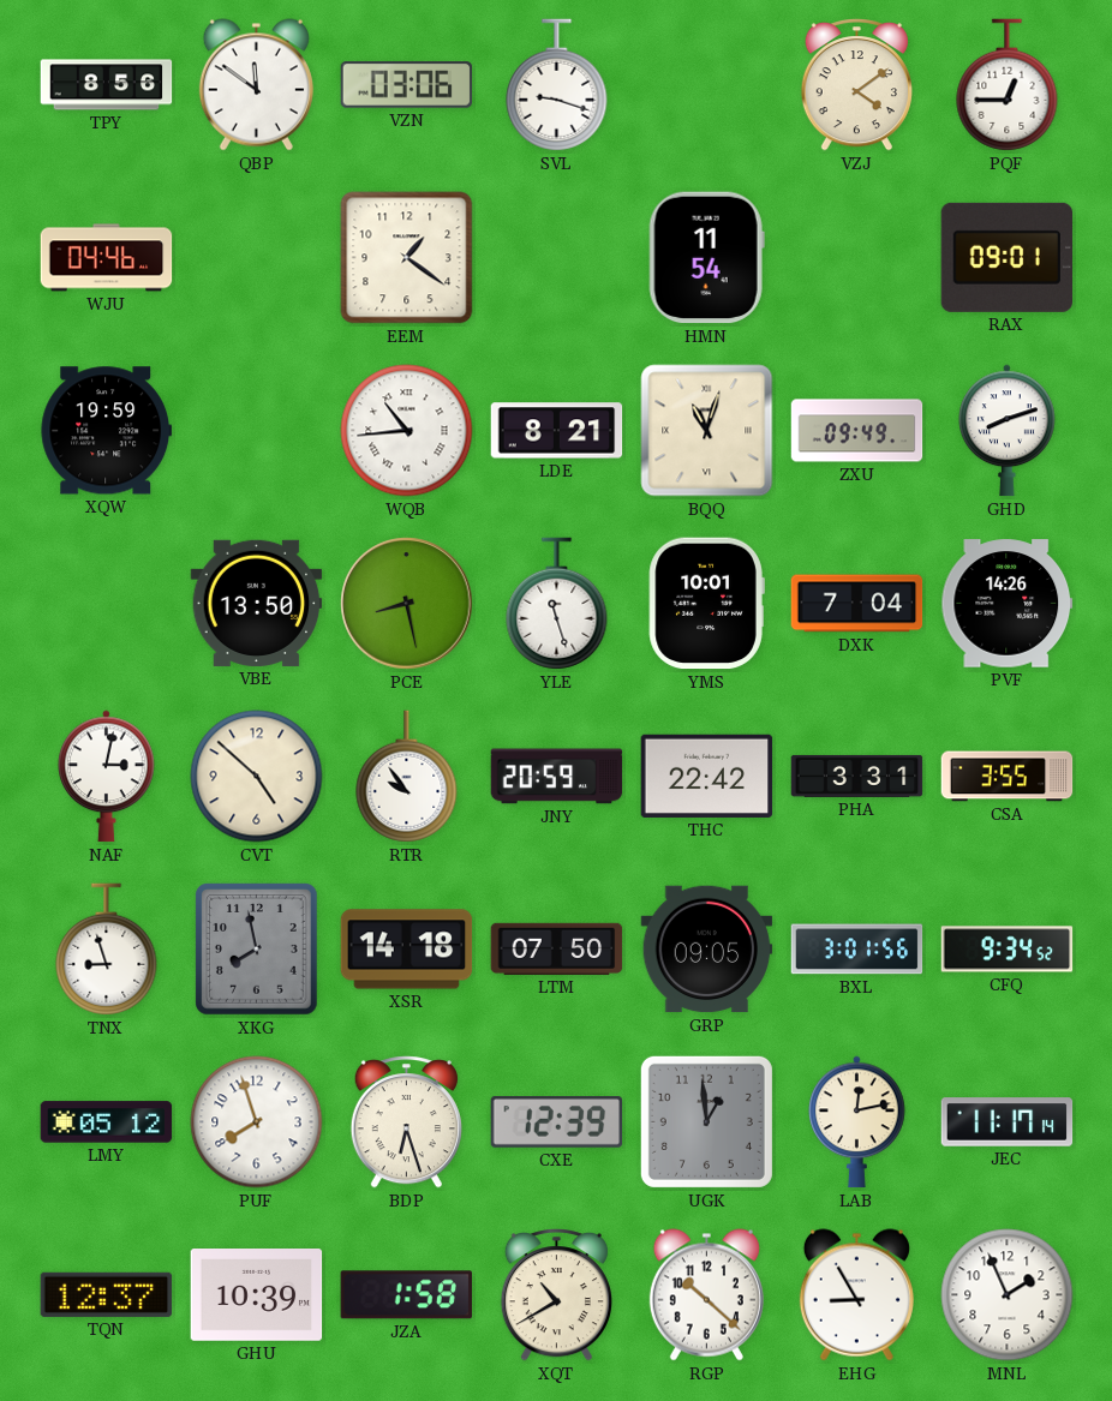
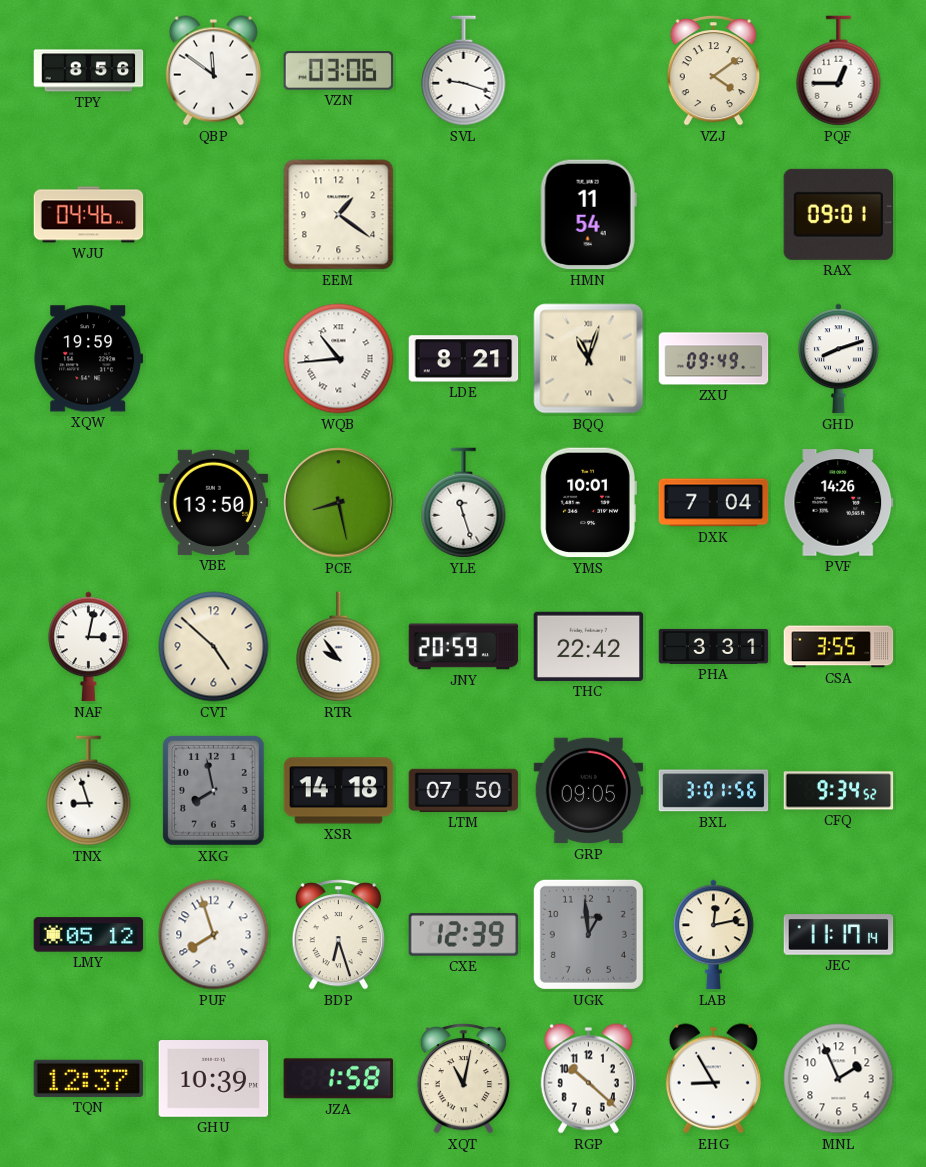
XQT: 10:40 -> 11:02 (463, 1079)
